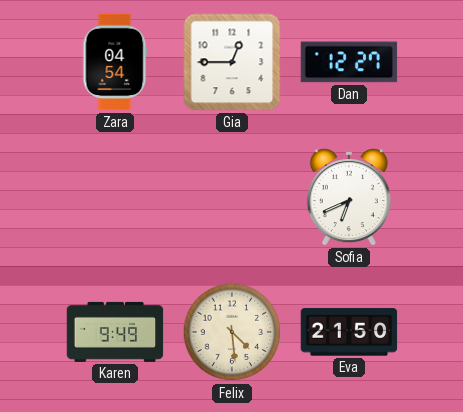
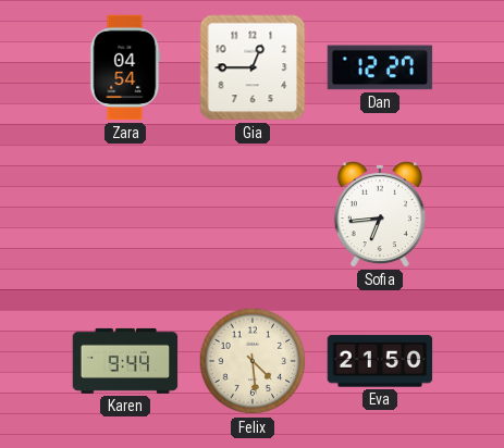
Sofia: 6:41 -> 6:44 (380, 215)
Karen: 9:49 -> 9:44 (125, 361)
